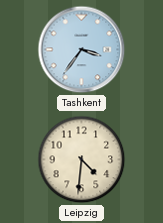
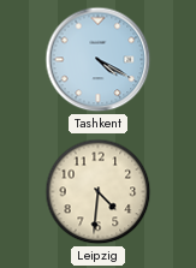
Tashkent: 3:36 -> 4:20 (99, 60)
